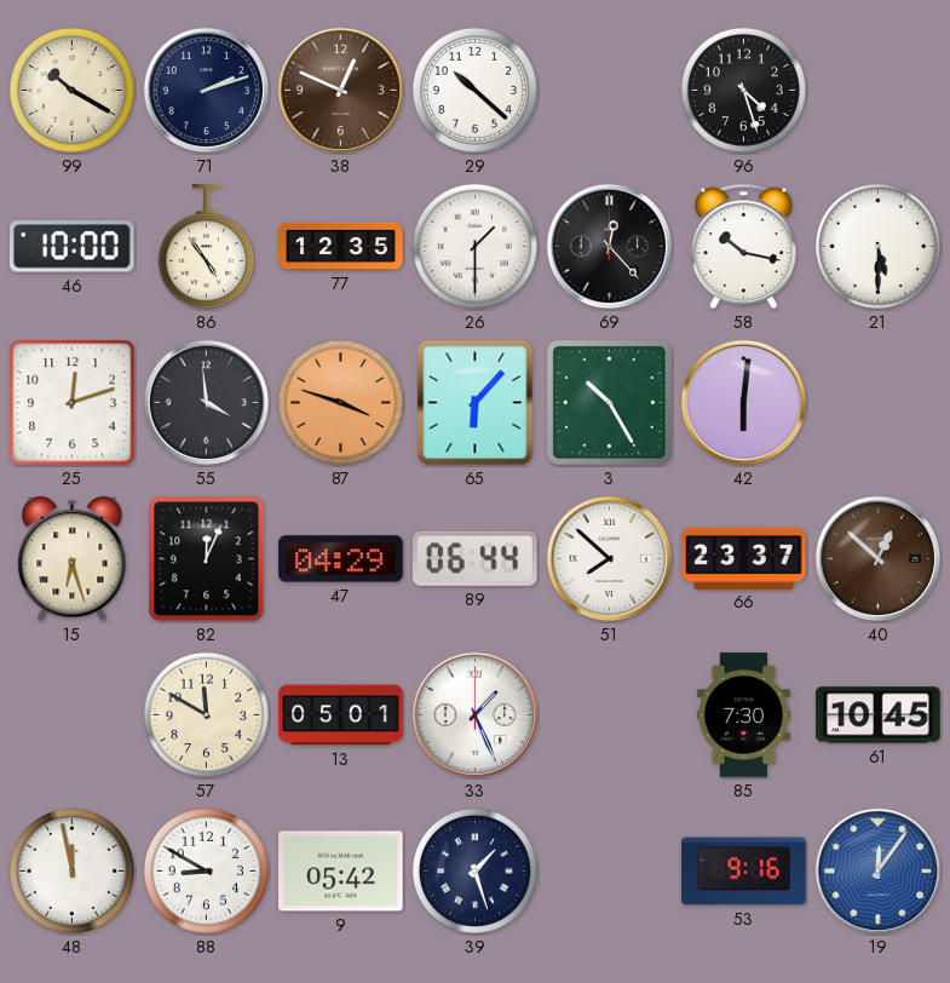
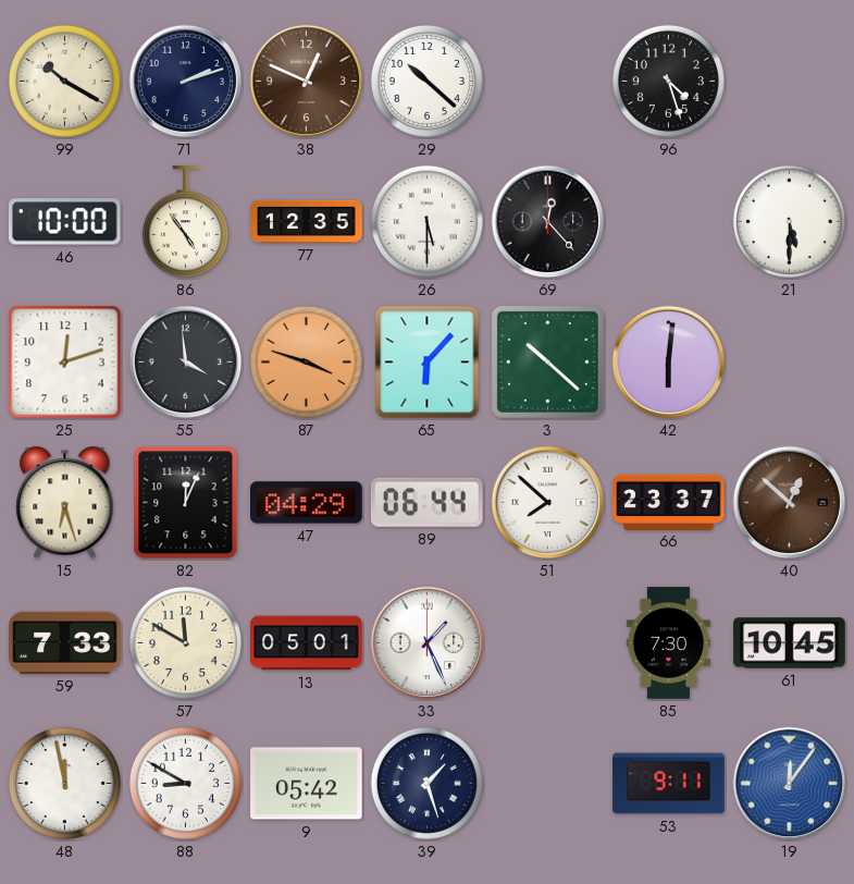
26: 1:30 -> 5:30 (426, 221)
58: 10:17 -> none (743, 247)
3: 10:25 -> 10:22 (547, 361)
59: none -> 7:33 (65, 642)
53: 9:16 -> 9:11 (669, 784)
